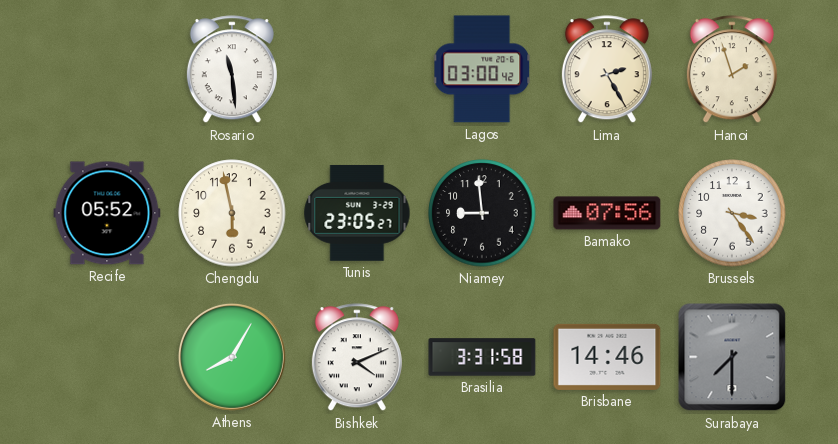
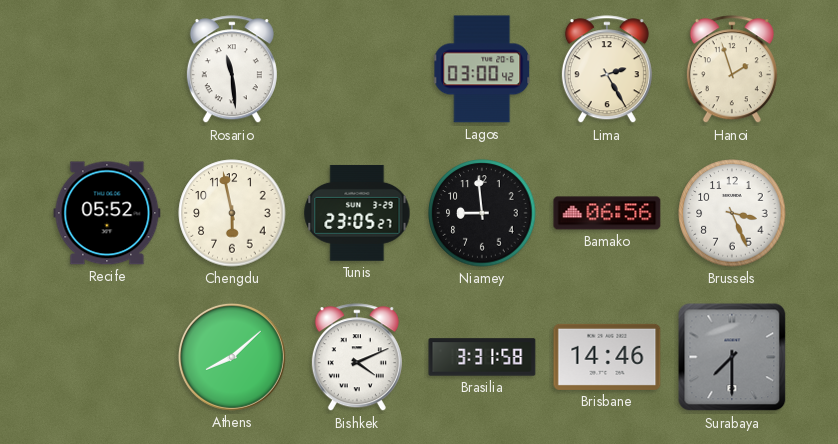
Bamako: 07:56 -> 06:56 (607, 213)
Brussels: 3:24 -> 3:26 (732, 213)
Athens: 8:05 -> 8:08 (232, 357)
